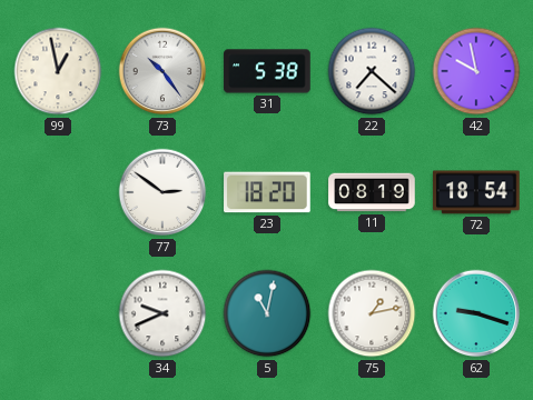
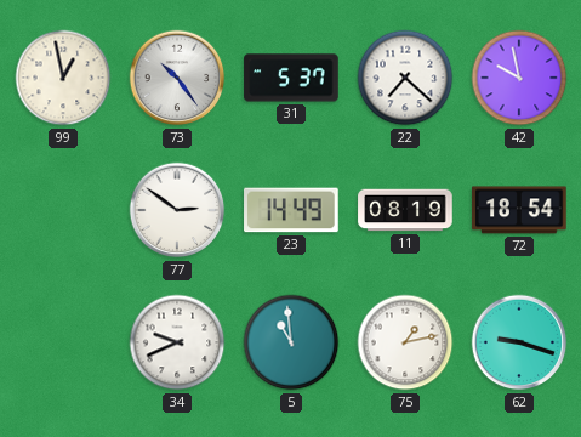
31: 5:38 -> 5:37 (291, 78)
23: 18:20 -> 14:49 (291, 210)
5: 11:02 -> 10:59 (291, 342)
